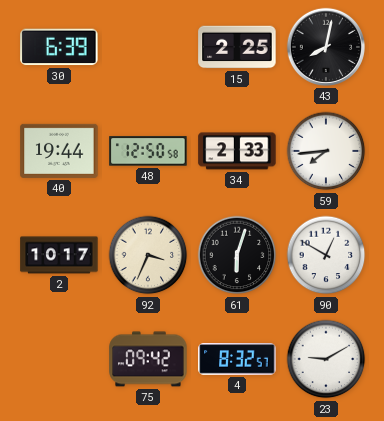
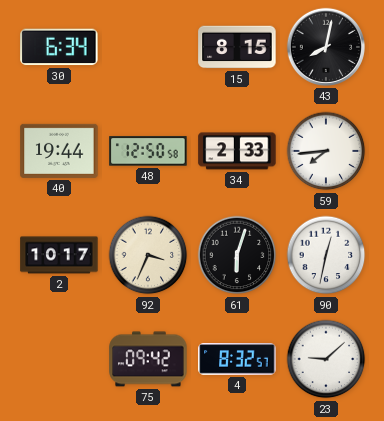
30: 6:39 -> 6:34 (59, 47)
15: 2:25 -> 8:15 (237, 47)
90: 12:50 -> 12:32 (326, 255)
23: 9:10 -> 9:08 (326, 359)
